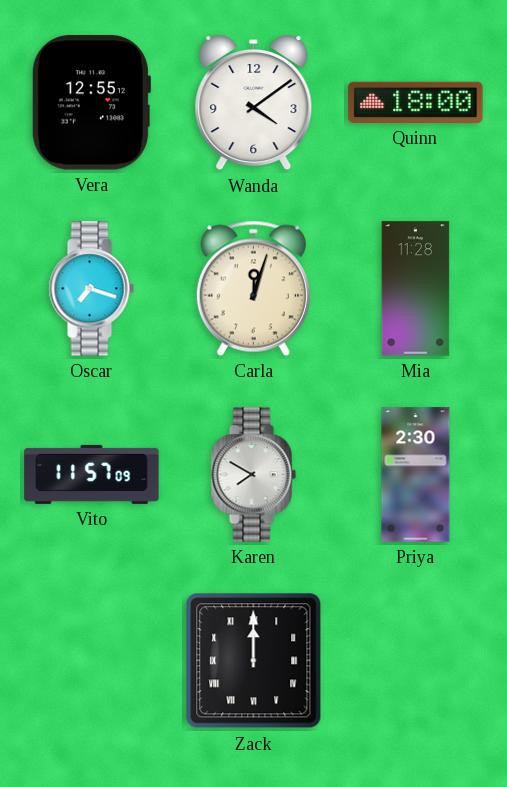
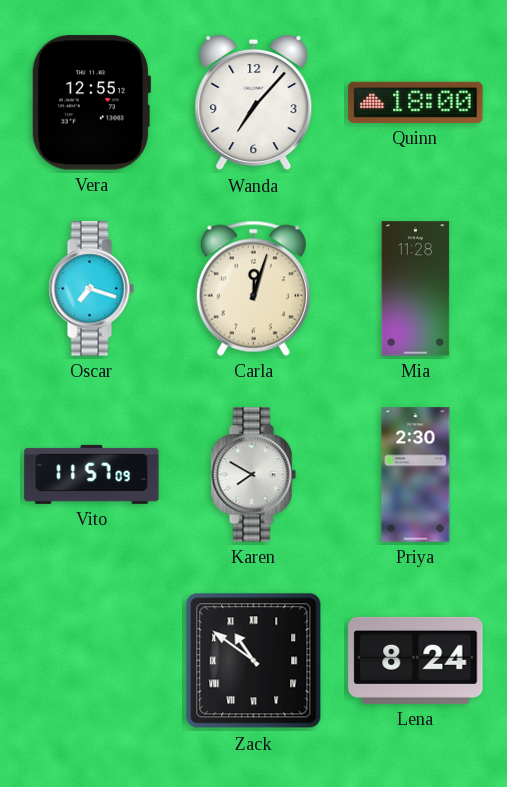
Wanda: 4:09 -> 7:07 (254, 103)
Zack: 12:00 -> 10:51 (254, 661)
Lena: none -> 8:24 (416, 660)
